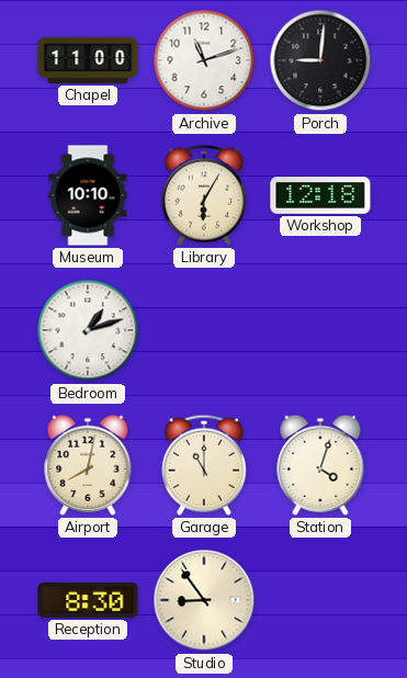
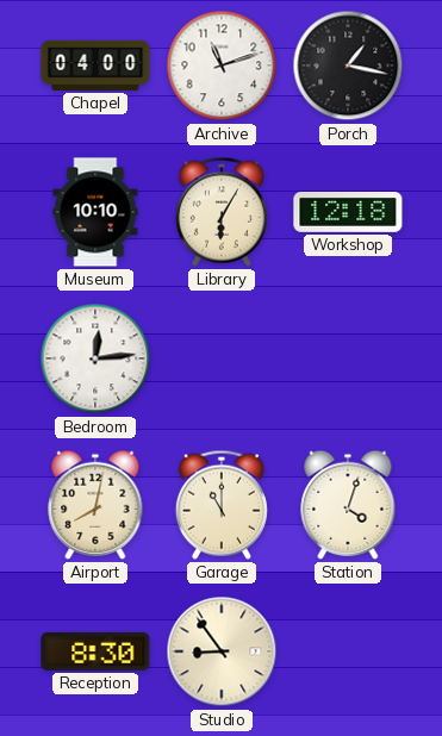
Chapel: 11:00 -> 04:00 (95, 66)
Porch: 9:01 -> 1:17 (348, 66)
Bedroom: 1:12 -> 12:14 (95, 358)
